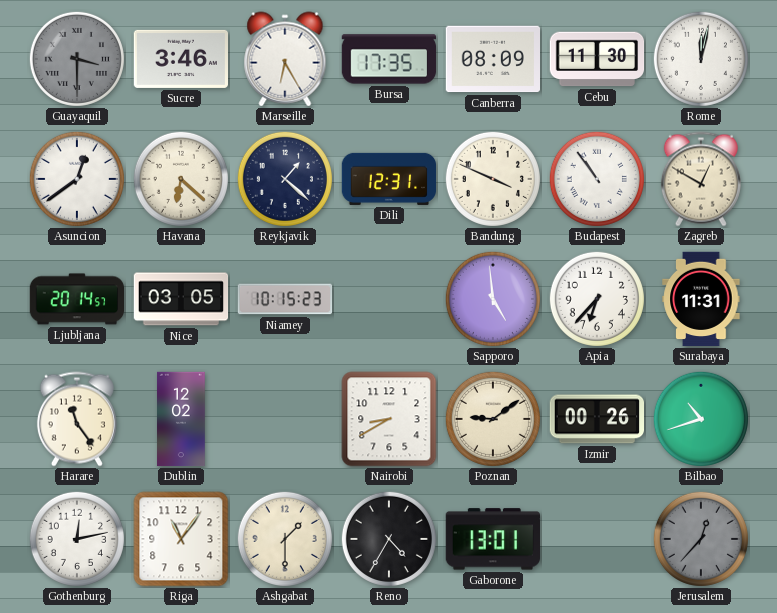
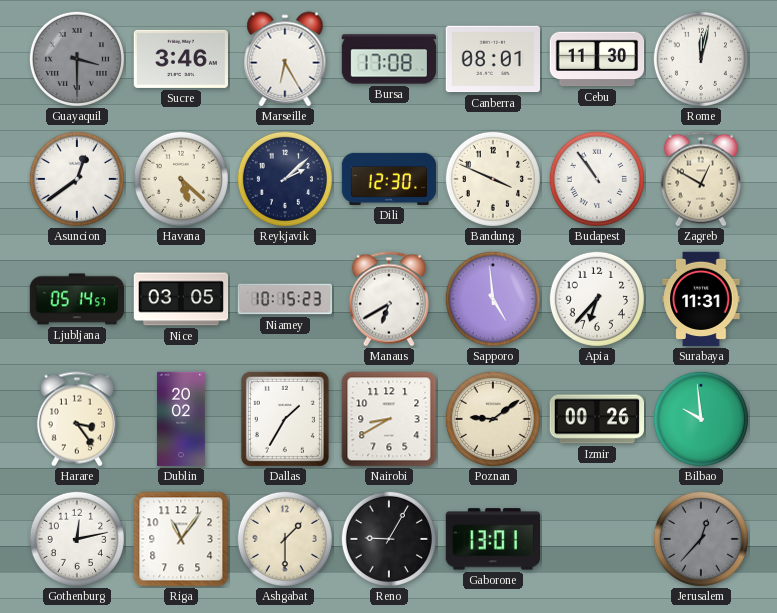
Bursa: 17:35 -> 17:08 (389, 59)
Canberra: 08:09 -> 08:01 (492, 59)
Havana: 6:22 -> 5:22 (181, 179)
Reykjavik: 1:22 -> 2:08 (285, 179)
Dili: 12:31 -> 12:30 (389, 179)
Ljubljana: 20:14 -> 05:14 (77, 299)
Manaus: none -> 6:40 (389, 299)
Harare: 11:24 -> 3:24 (77, 419)
Dublin: 12:02 -> 20:02 (181, 419)
Dallas: none -> 1:35 (285, 419)
Bilbao: 10:42 -> 9:59 (701, 419)
Reno: 4:35 -> 9:05 (389, 539)
